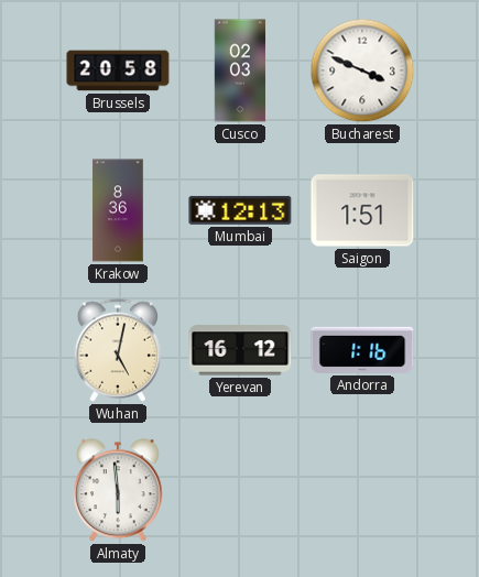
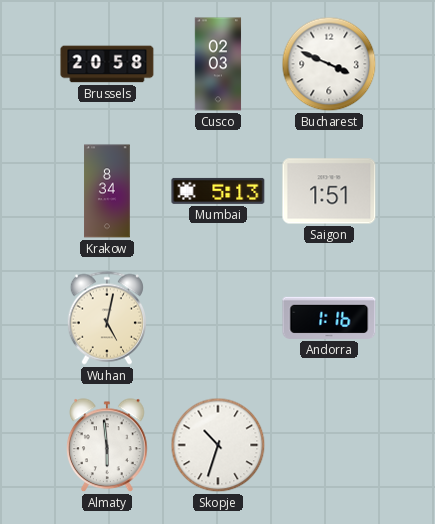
Krakow: 8:36 -> 8:34 (107, 191)
Mumbai: 12:13 -> 5:13 (218, 191)
Yerevan: 16:12 -> none (240, 350)
Skopje: none -> 10:33 (218, 445)
